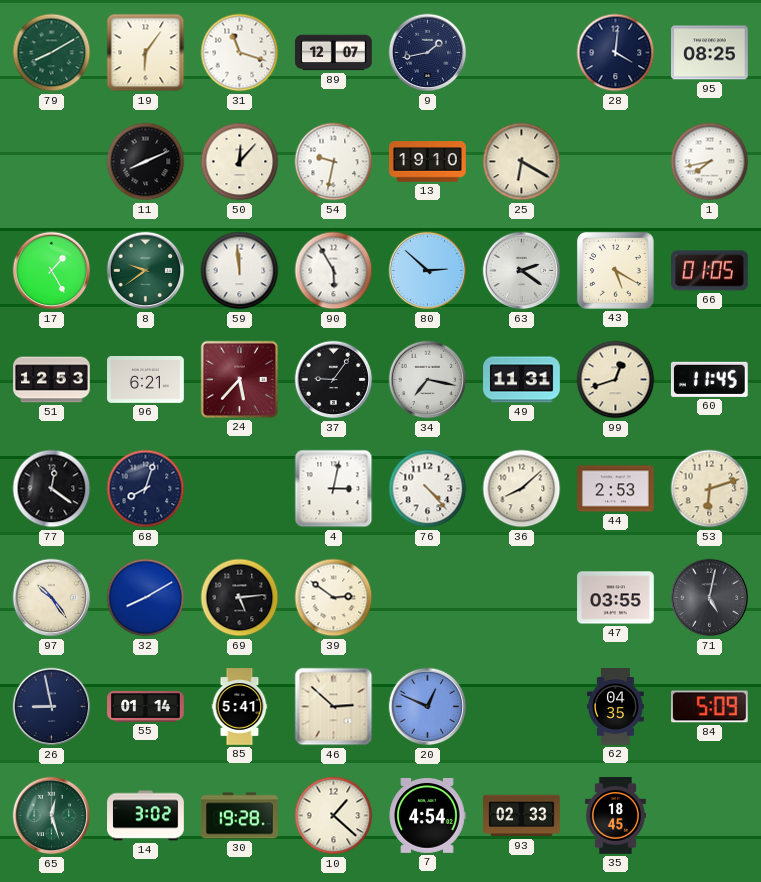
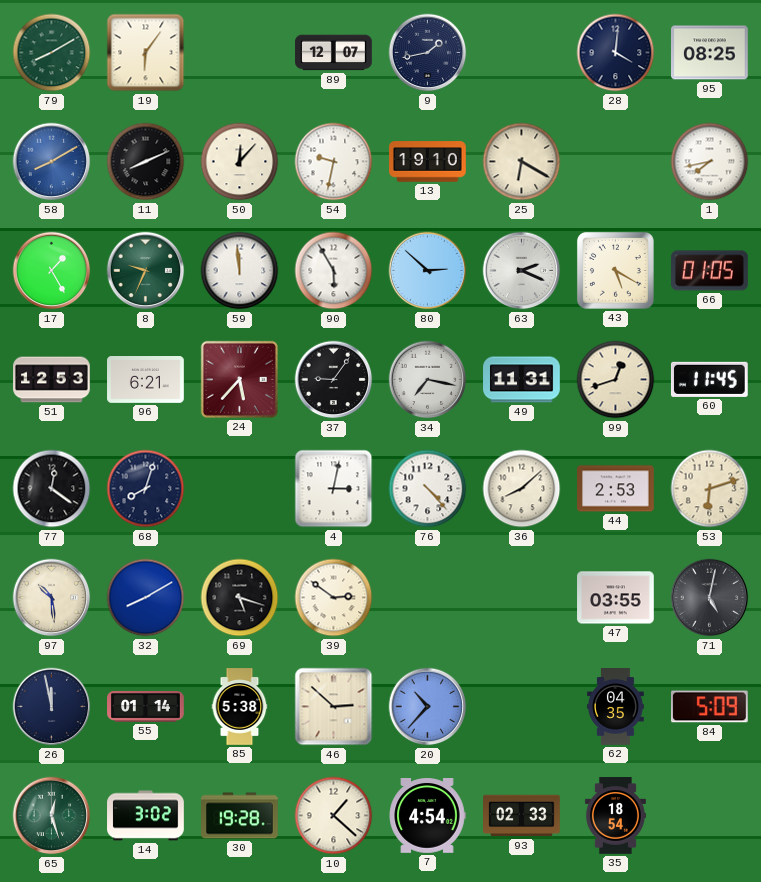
31: 11:18 -> none (240, 53)
58: none -> 8:10 (52, 162)
8: 9:39 -> 9:34 (146, 271)
63: 2:21 -> 2:19 (522, 271)
97: 10:24 -> 10:29 (52, 598)
69: 5:14 -> 5:18 (240, 598)
26: 8:58 -> 11:58 (52, 707)
85: 5:41 -> 5:38 (240, 707)
20: 12:49 -> 10:37 (428, 707)
35: 18:45 -> 18:54 (615, 816)
